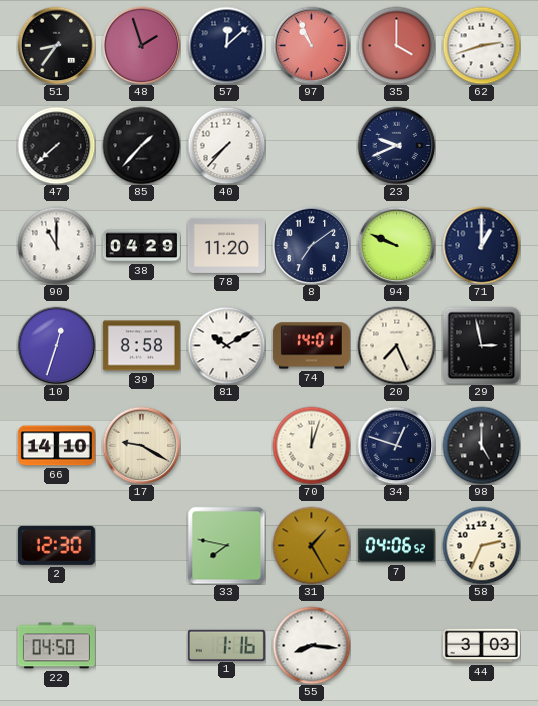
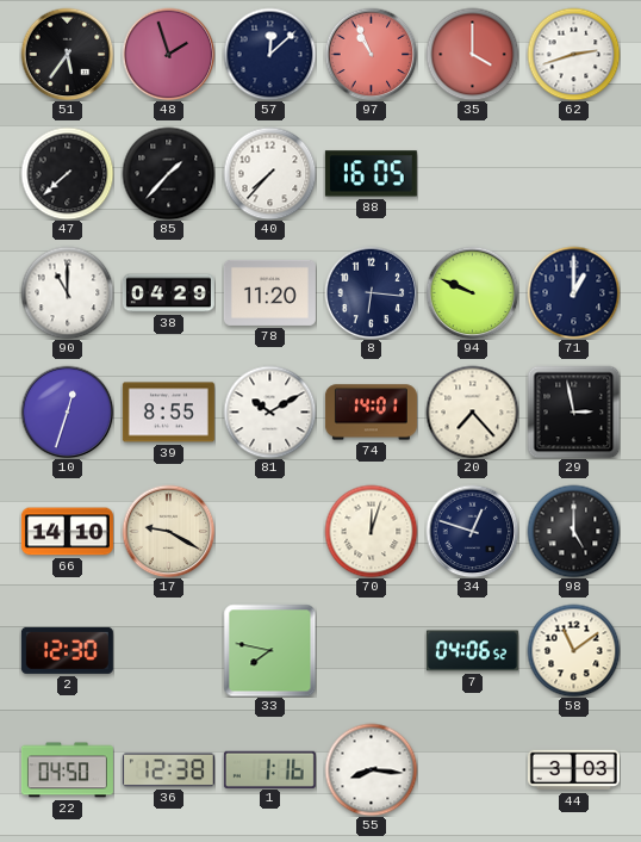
51: 8:36 -> 5:36 (67, 54)
88: none -> 16:05 (371, 174)
23: 9:41 -> none (396, 145)
8: 7:09 -> 6:16 (371, 292)
39: 8:58 -> 8:55 (168, 413)
20: 7:26 -> 7:23 (472, 411)
31: 1:25 -> none (311, 545)
58: 2:34 -> 11:09 (573, 650)
36: none -> 12:38 (168, 770)
